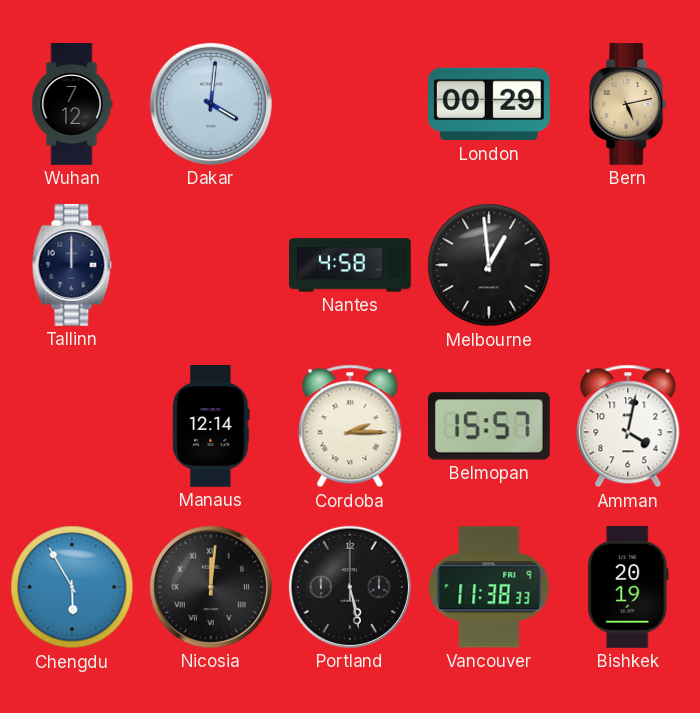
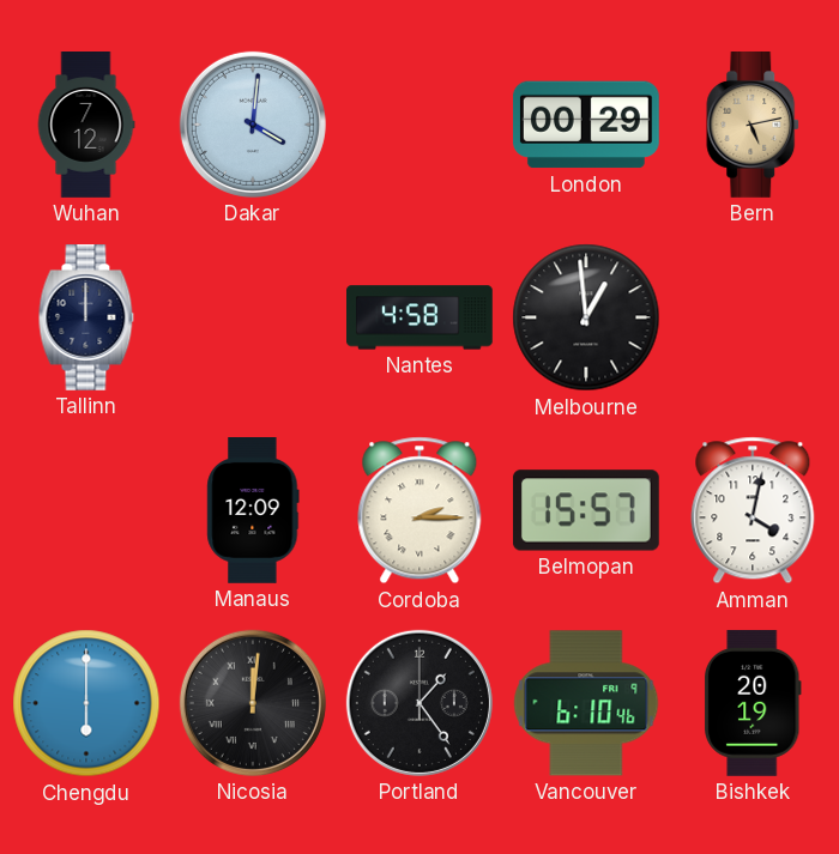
Manaus: 12:14 -> 12:09 (253, 511)
Chengdu: 5:55 -> 6:00 (86, 703)
Portland: 5:28 -> 1:24 (419, 703)
Vancouver: 11:38 -> 6:10 (586, 703)
